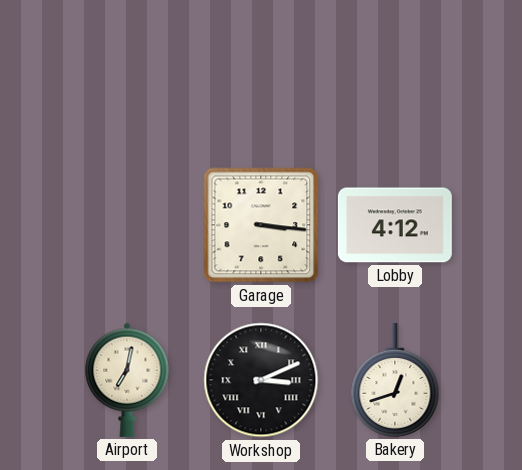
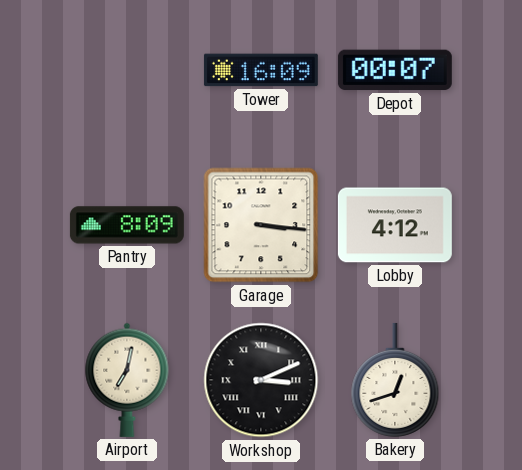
Tower: none -> 16:09 (261, 70)
Depot: none -> 00:07 (395, 70)
Pantry: none -> 8:09 (127, 225)
